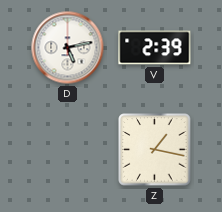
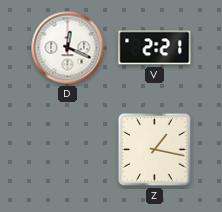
D: 5:13 -> 12:19 (68, 48)
V: 2:39 -> 2:21 (155, 48)
